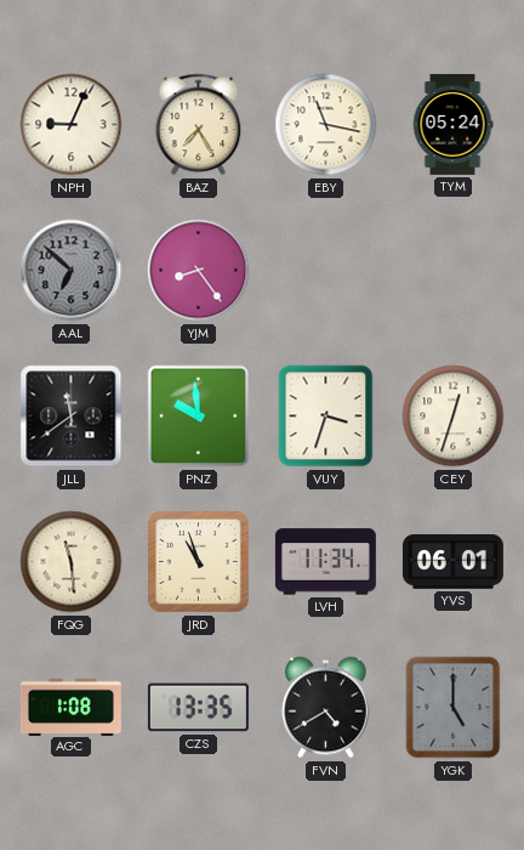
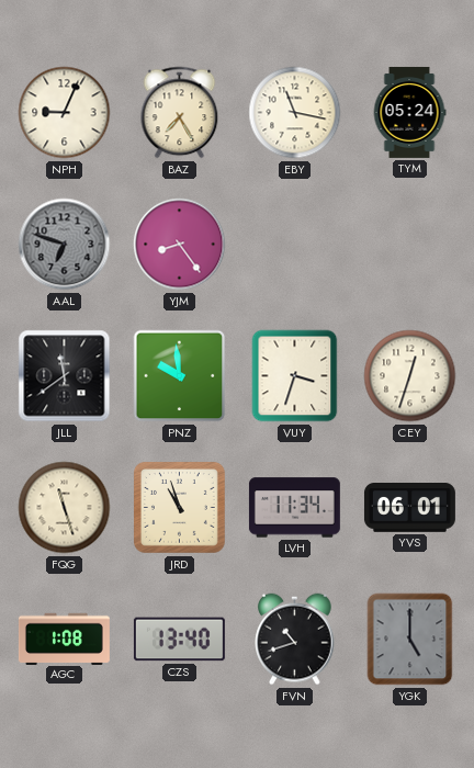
AAL: 6:52 -> 6:48 (65, 245)
FQG: 11:29 -> 11:27 (65, 508)
CZS: 13:35 -> 13:40 (179, 640)
FVN: 4:40 -> 10:42 (295, 640)
